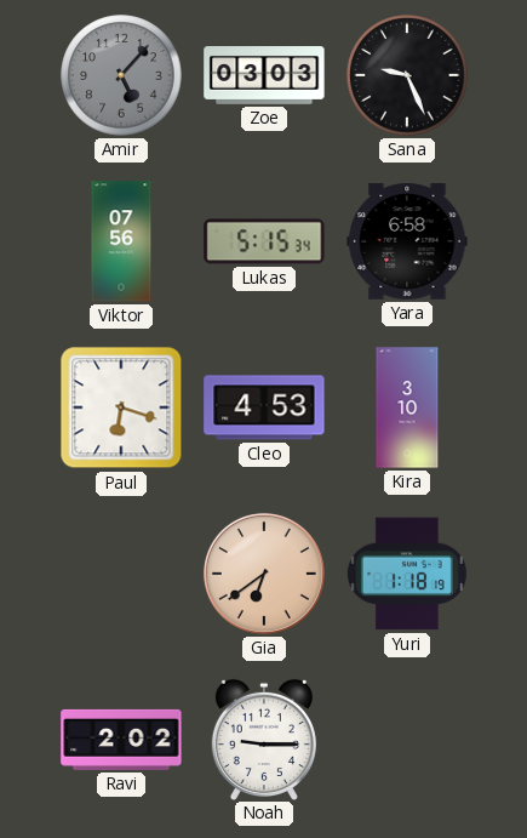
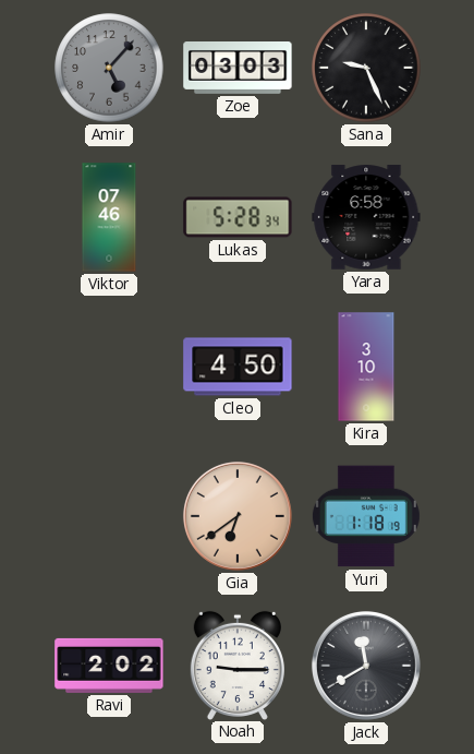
Viktor: 07:56 -> 07:46 (109, 217)
Lukas: 5:15 -> 5:28 (238, 217)
Paul: 6:18 -> none (121, 407)
Cleo: 4:53 -> 4:50 (238, 367)
Jack: none -> 11:40 (366, 666)
